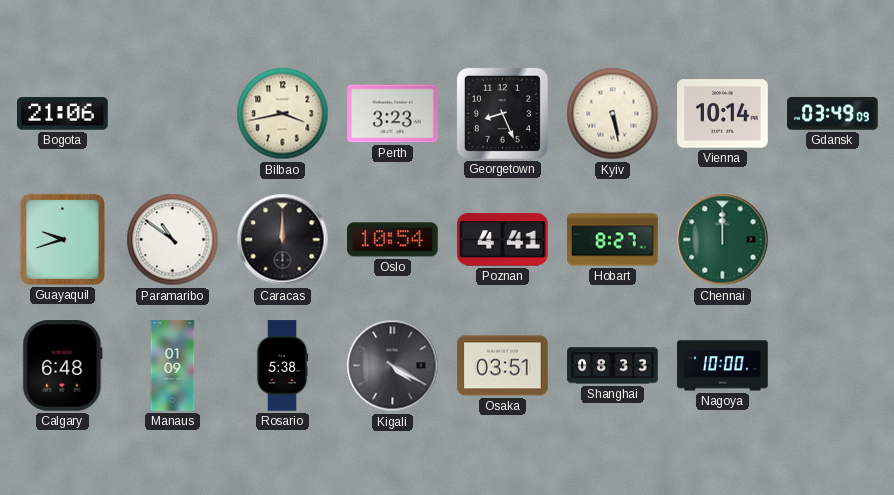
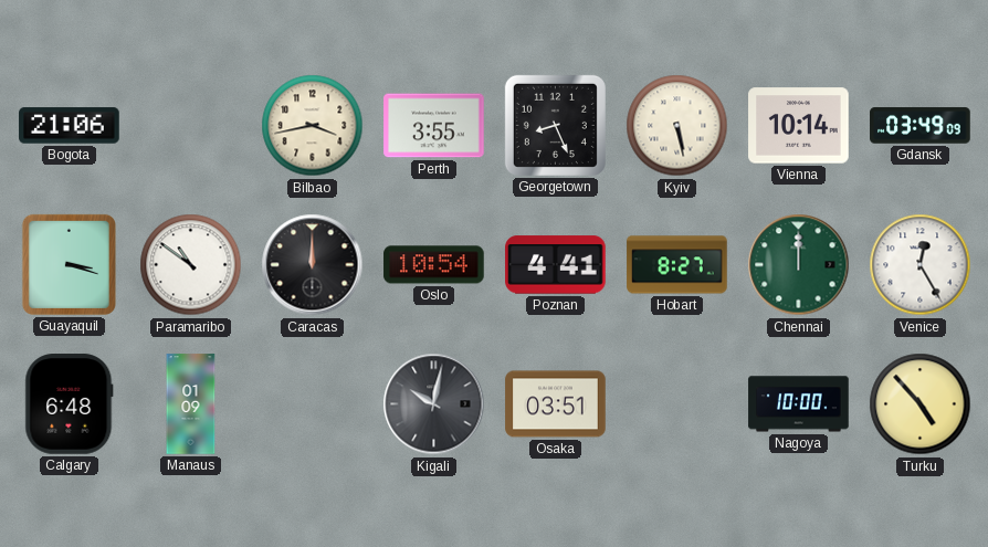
Perth: 3:23 -> 3:55 (434, 126)
Guayaquil: 9:42 -> 3:18 (69, 264)
Venice: none -> 12:25 (921, 265)
Rosario: 5:38 -> none (282, 366)
Kigali: 4:20 -> 10:02 (434, 404)
Shanghai: 08:33 -> none (613, 366)
Turku: none -> 4:53 (921, 404)
